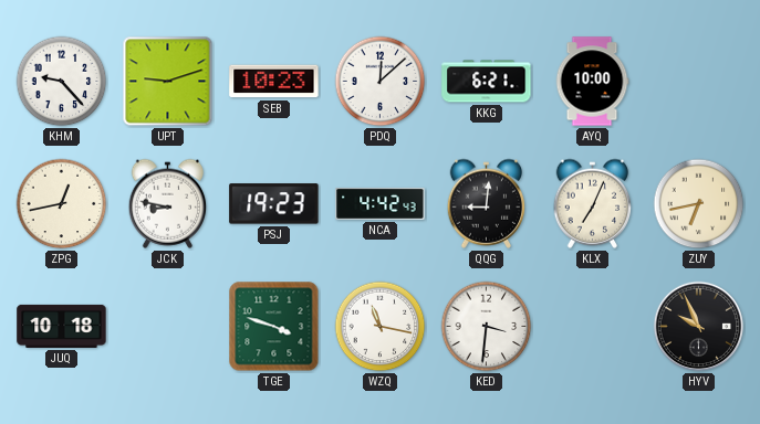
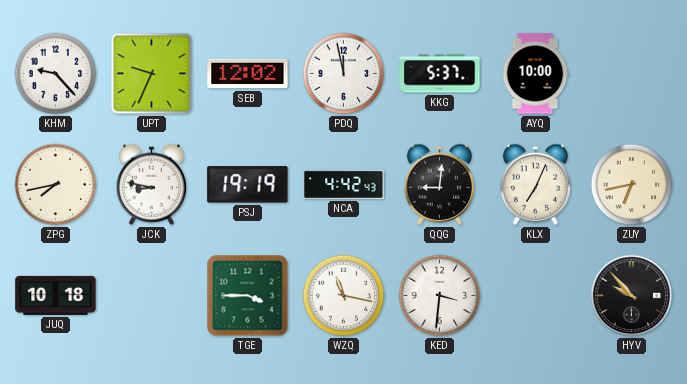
UPT: 9:12 -> 9:34 (152, 74)
SEB: 10:23 -> 12:02 (248, 74)
PDQ: 12:08 -> 11:58 (344, 74)
KKG: 6:21 -> 5:37 (440, 74)
ZPG: 12:43 -> 7:43 (56, 185)
PSJ: 19:23 -> 19:19 (248, 185)
TGE: 3:48 -> 3:45 (248, 296)
HYV: 9:56 -> 9:53 (632, 296)
